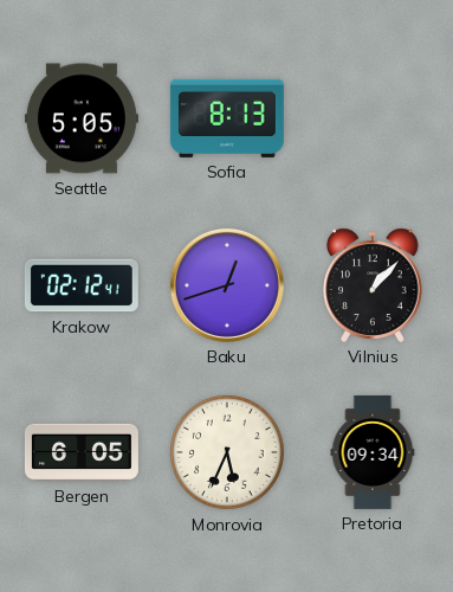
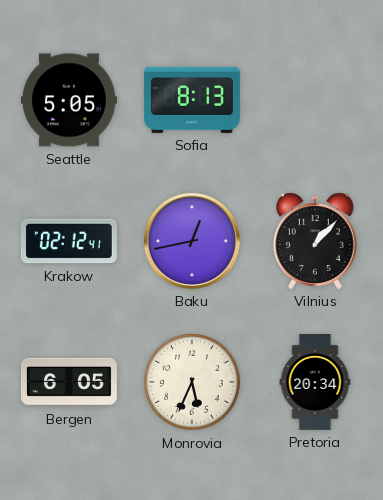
Baku: 12:42 -> 12:43 (192, 241)
Pretoria: 09:34 -> 20:34 (315, 382)
